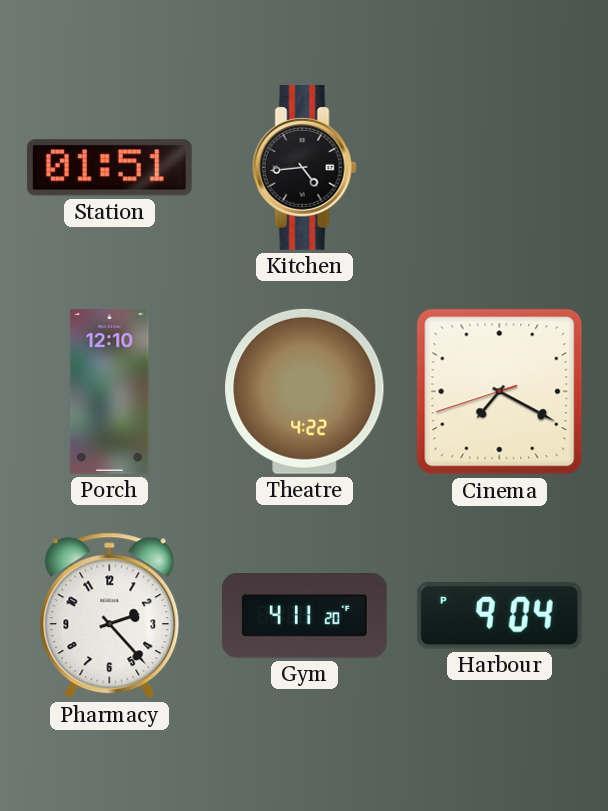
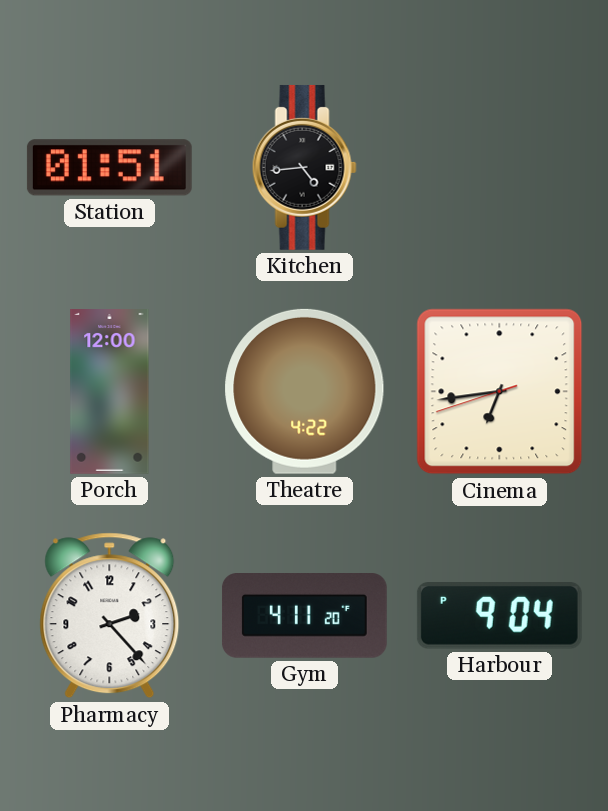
Porch: 12:10 -> 12:00 (110, 392)
Cinema: 7:19 -> 6:43 (500, 392)
